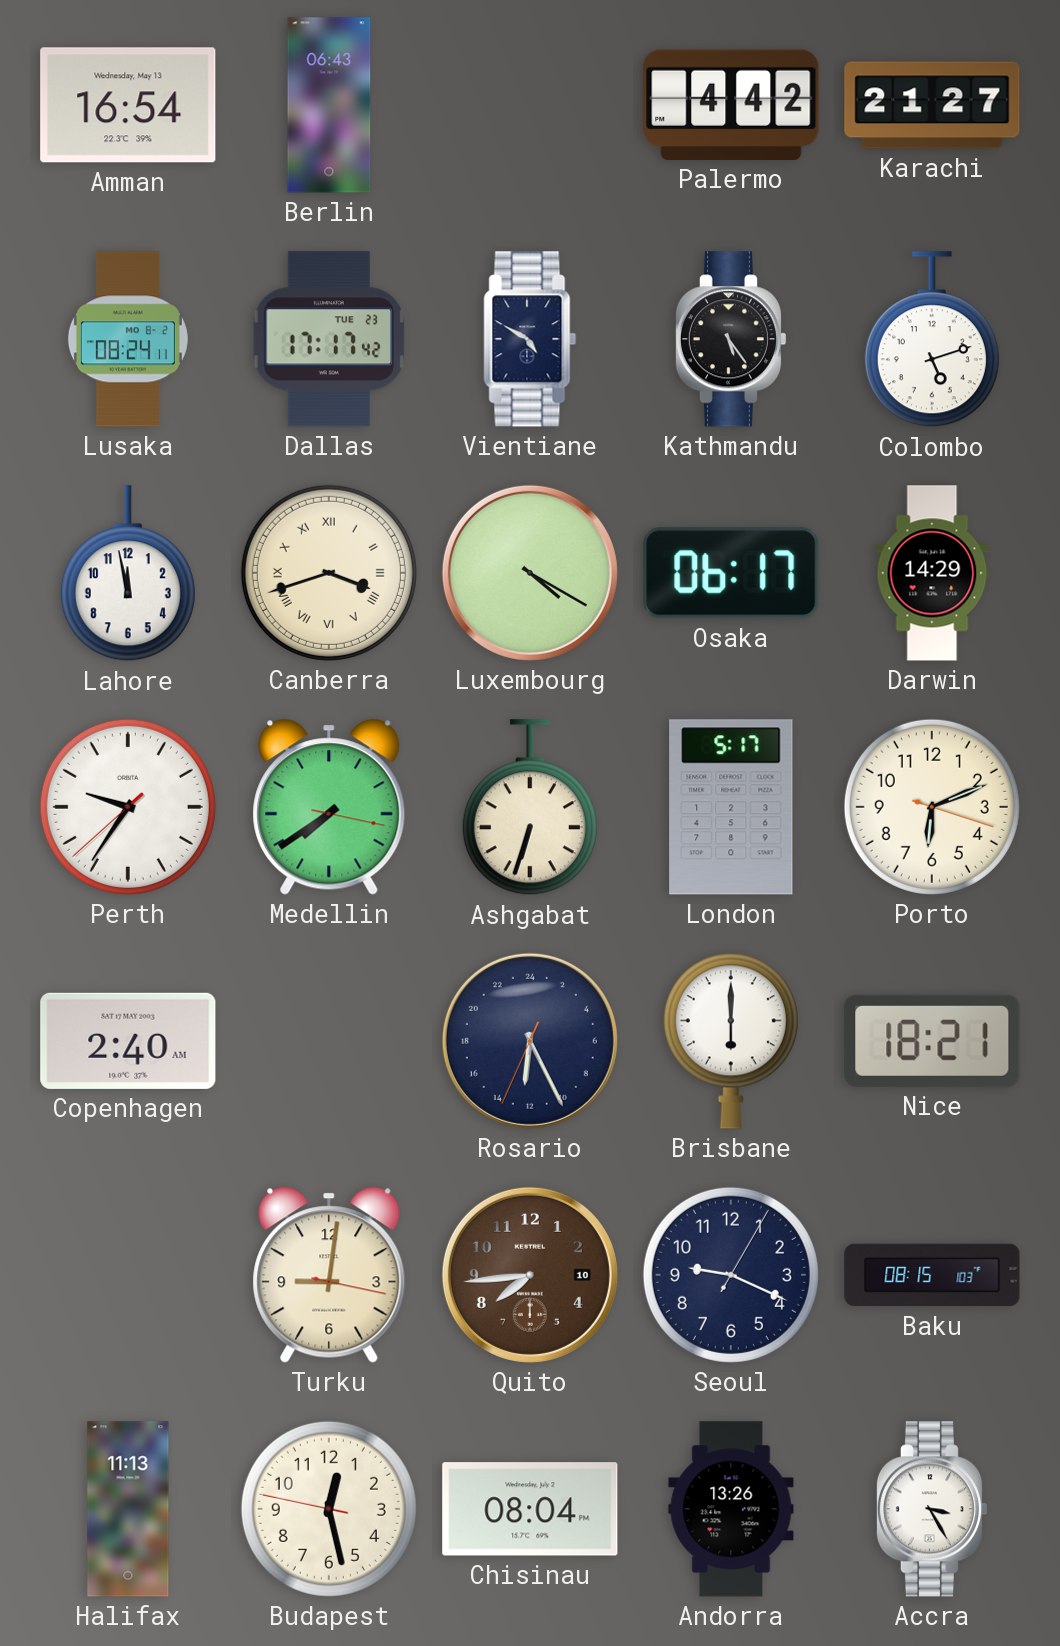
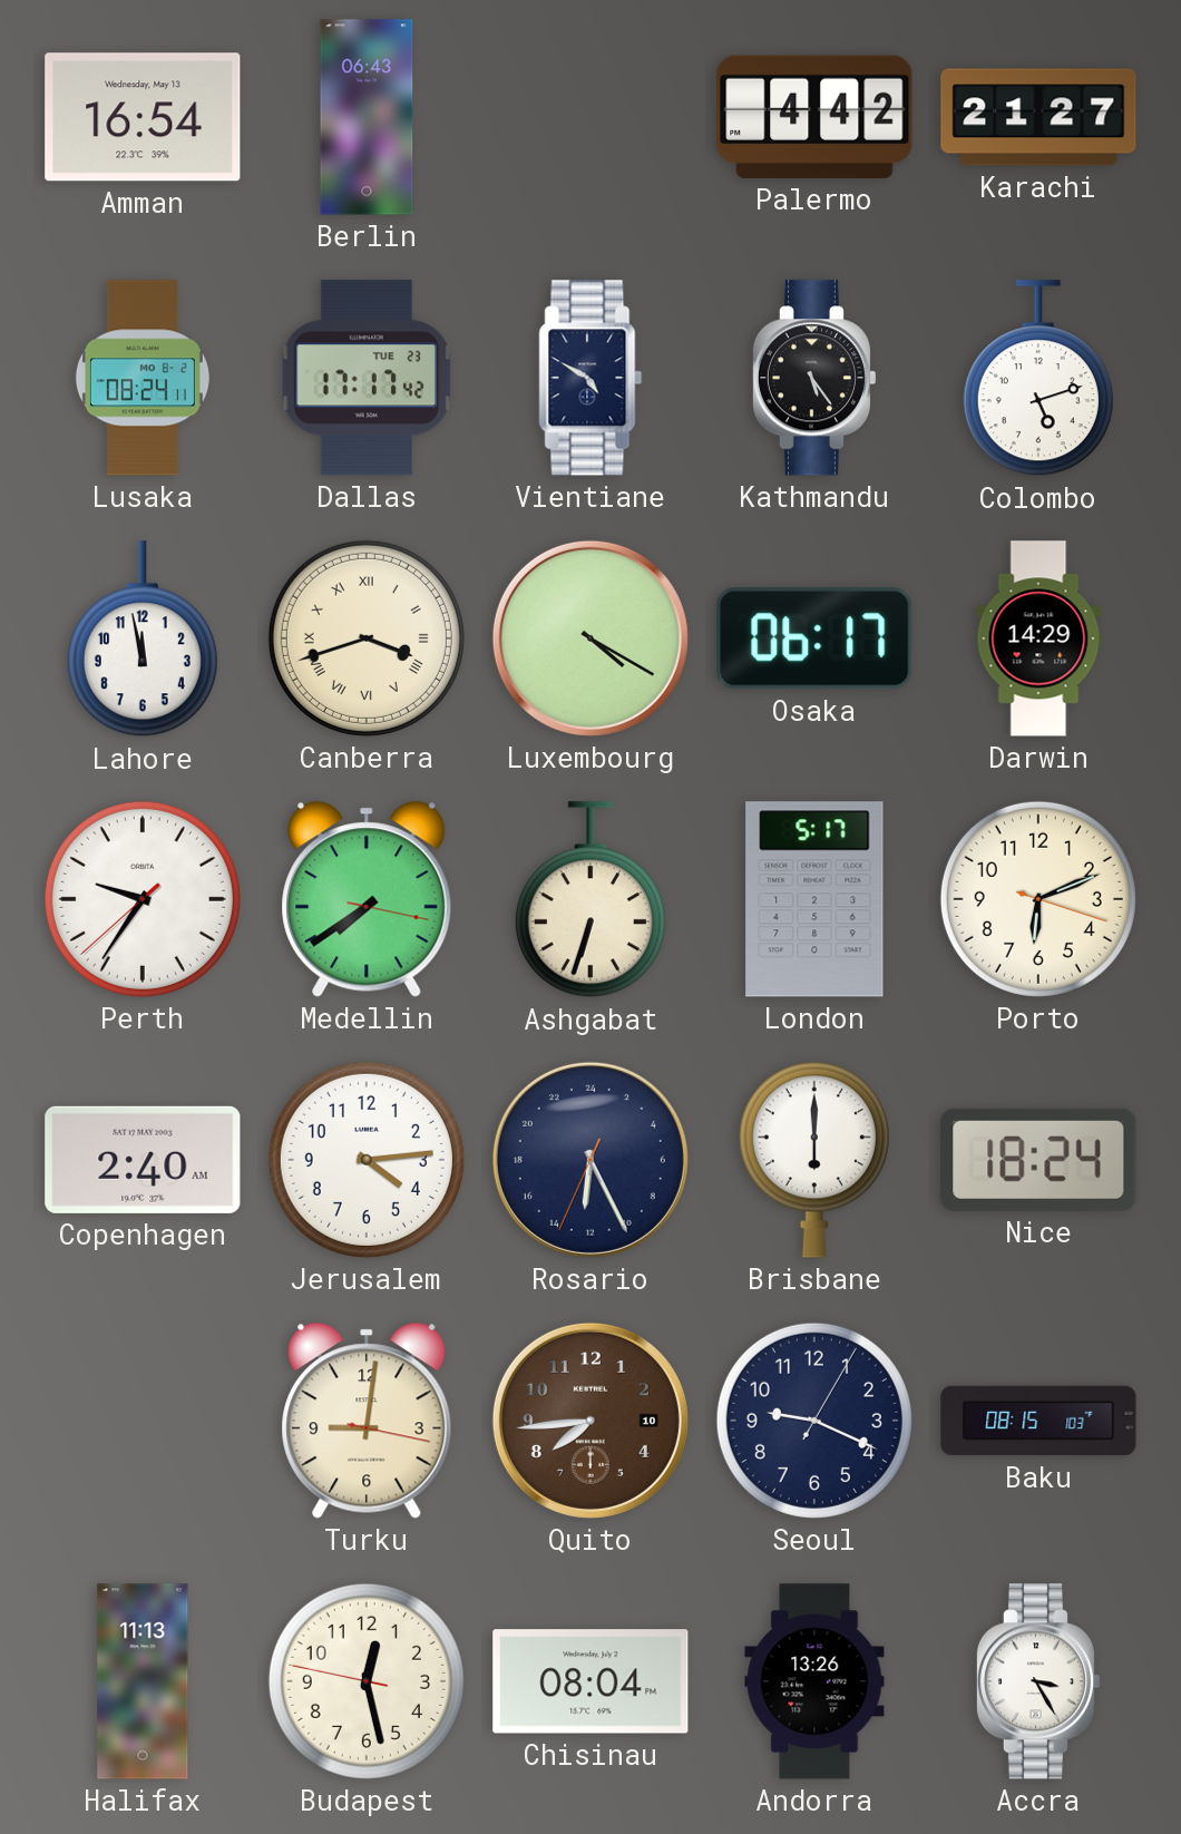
Jerusalem: none -> 4:14 (367, 1160)
Nice: 18:21 -> 18:24 (1038, 1160)
